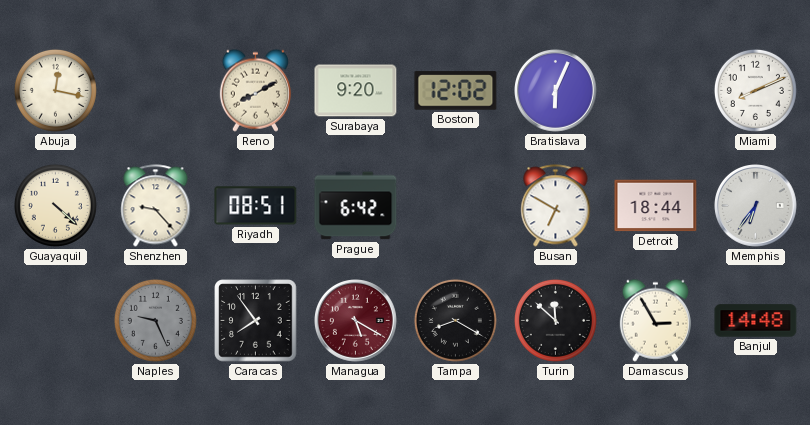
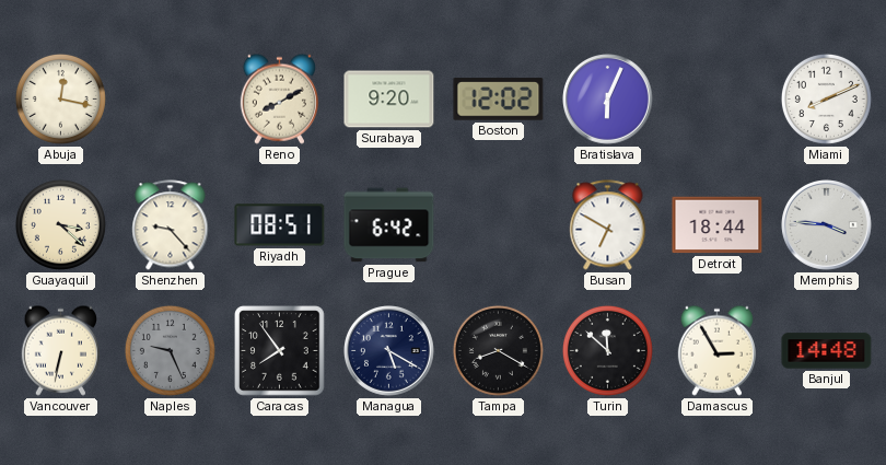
Guayaquil: 4:22 -> 3:22 (60, 224)
Memphis: 6:36 -> 3:46 (827, 225)
Vancouver: none -> 6:32 (60, 350)
Managua dial: burgundy -> navy (389, 351)
